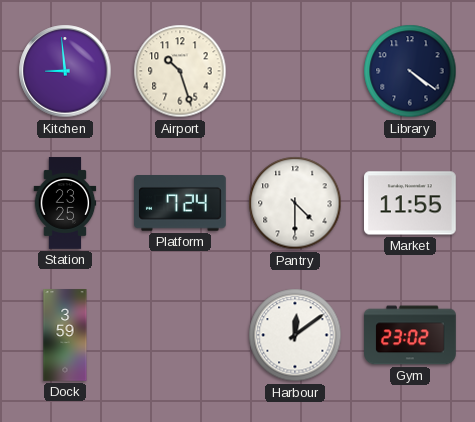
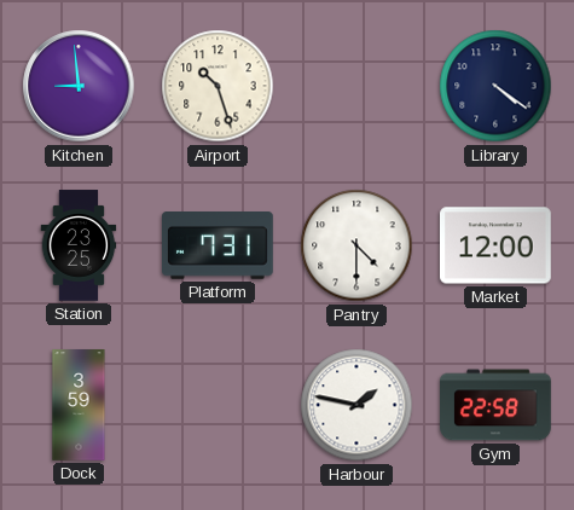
Platform: 7:24 -> 7:31 (219, 247)
Market: 11:55 -> 12:00 (497, 245)
Harbour: 12:09 -> 1:47 (356, 405)
Gym: 23:02 -> 22:58 (495, 405)
